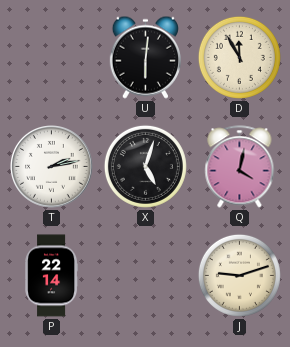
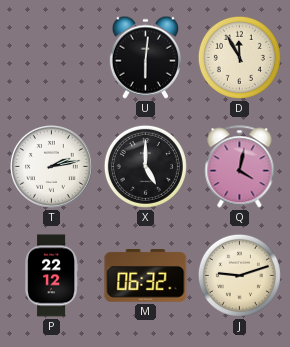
X: 5:03 -> 5:00 (145, 166)
P: 22:14 -> 22:12 (52, 276)
M: none -> 06:32 (146, 276)
